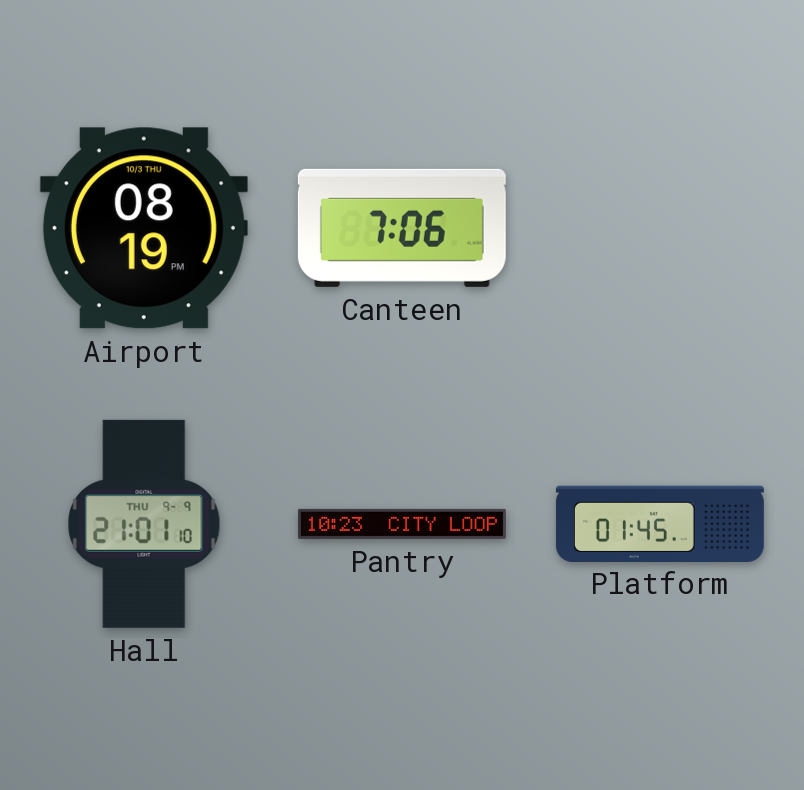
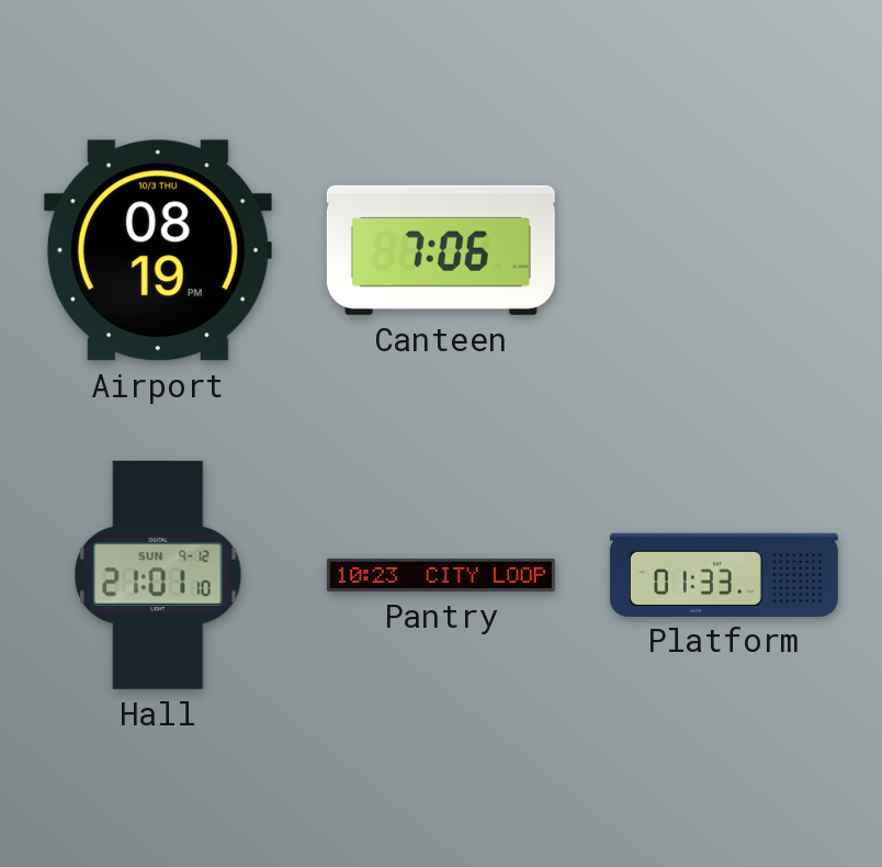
Hall date: THU 9-9 -> SUN 9-12 (158, 575)
Platform: 01:45 -> 01:33 (724, 574)
